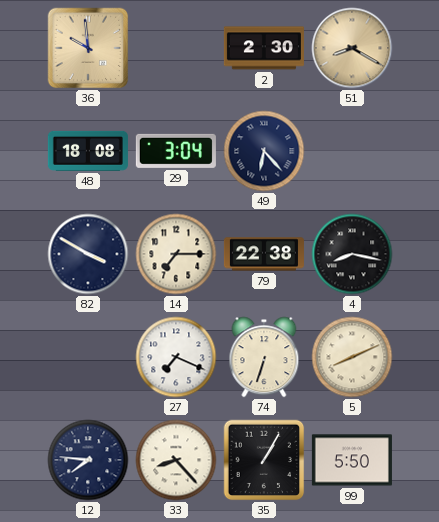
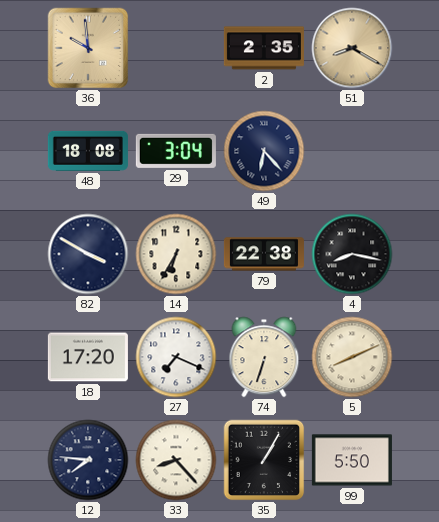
2: 2:30 -> 2:35 (264, 48)
14: 7:15 -> 6:35 (176, 254)
18: none -> 17:20 (88, 357)
